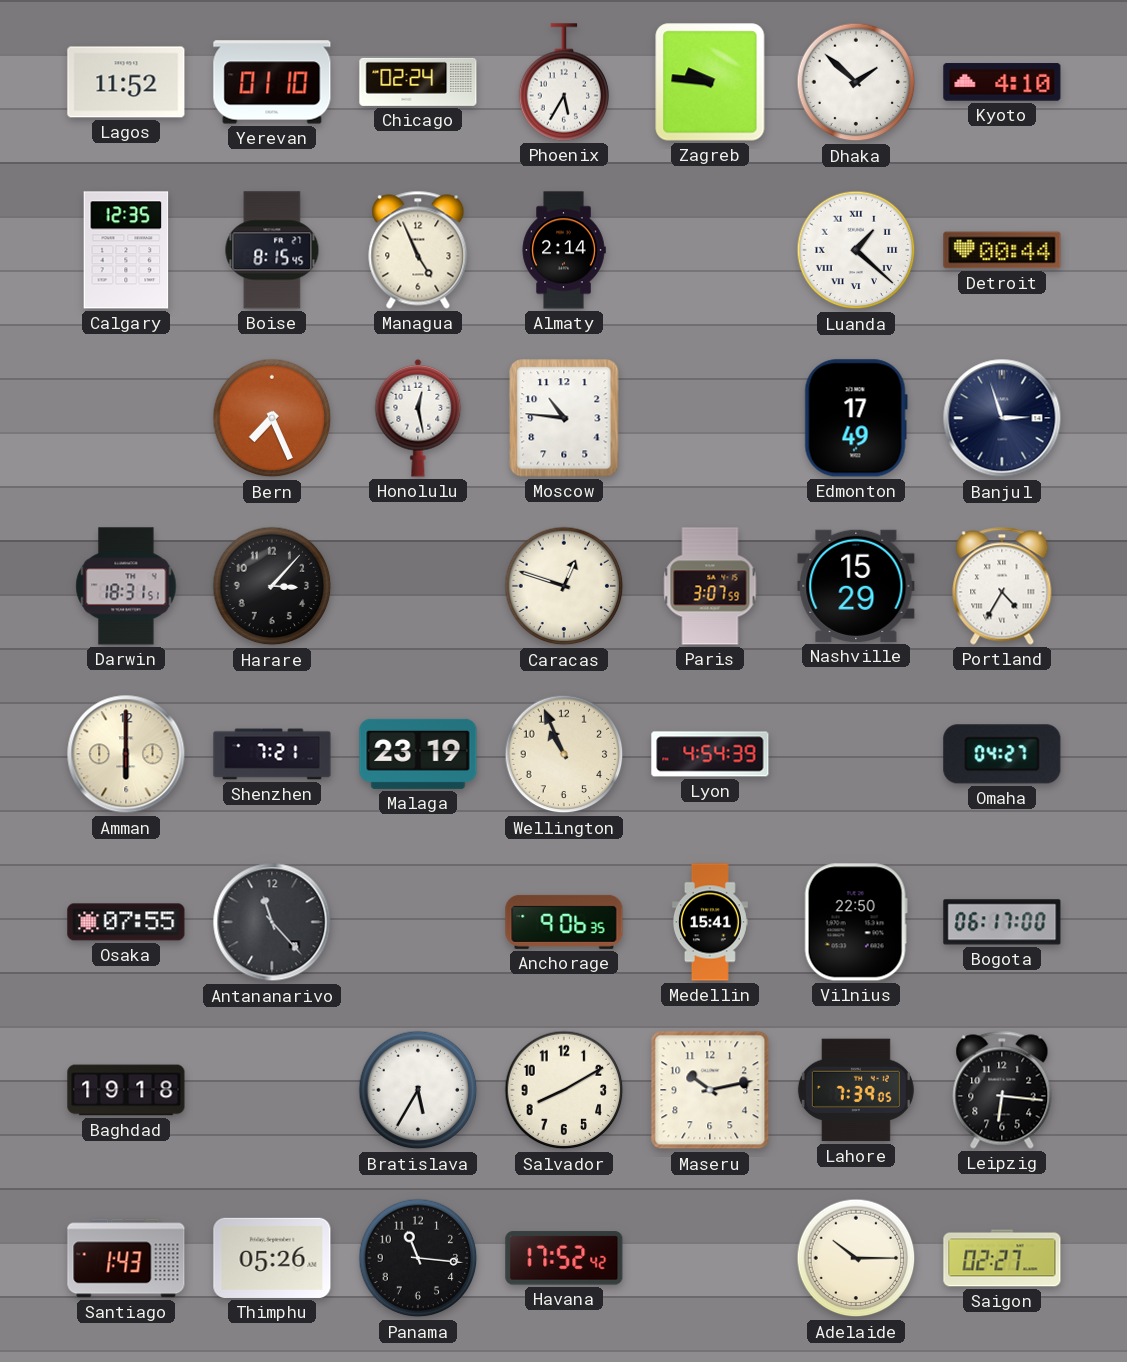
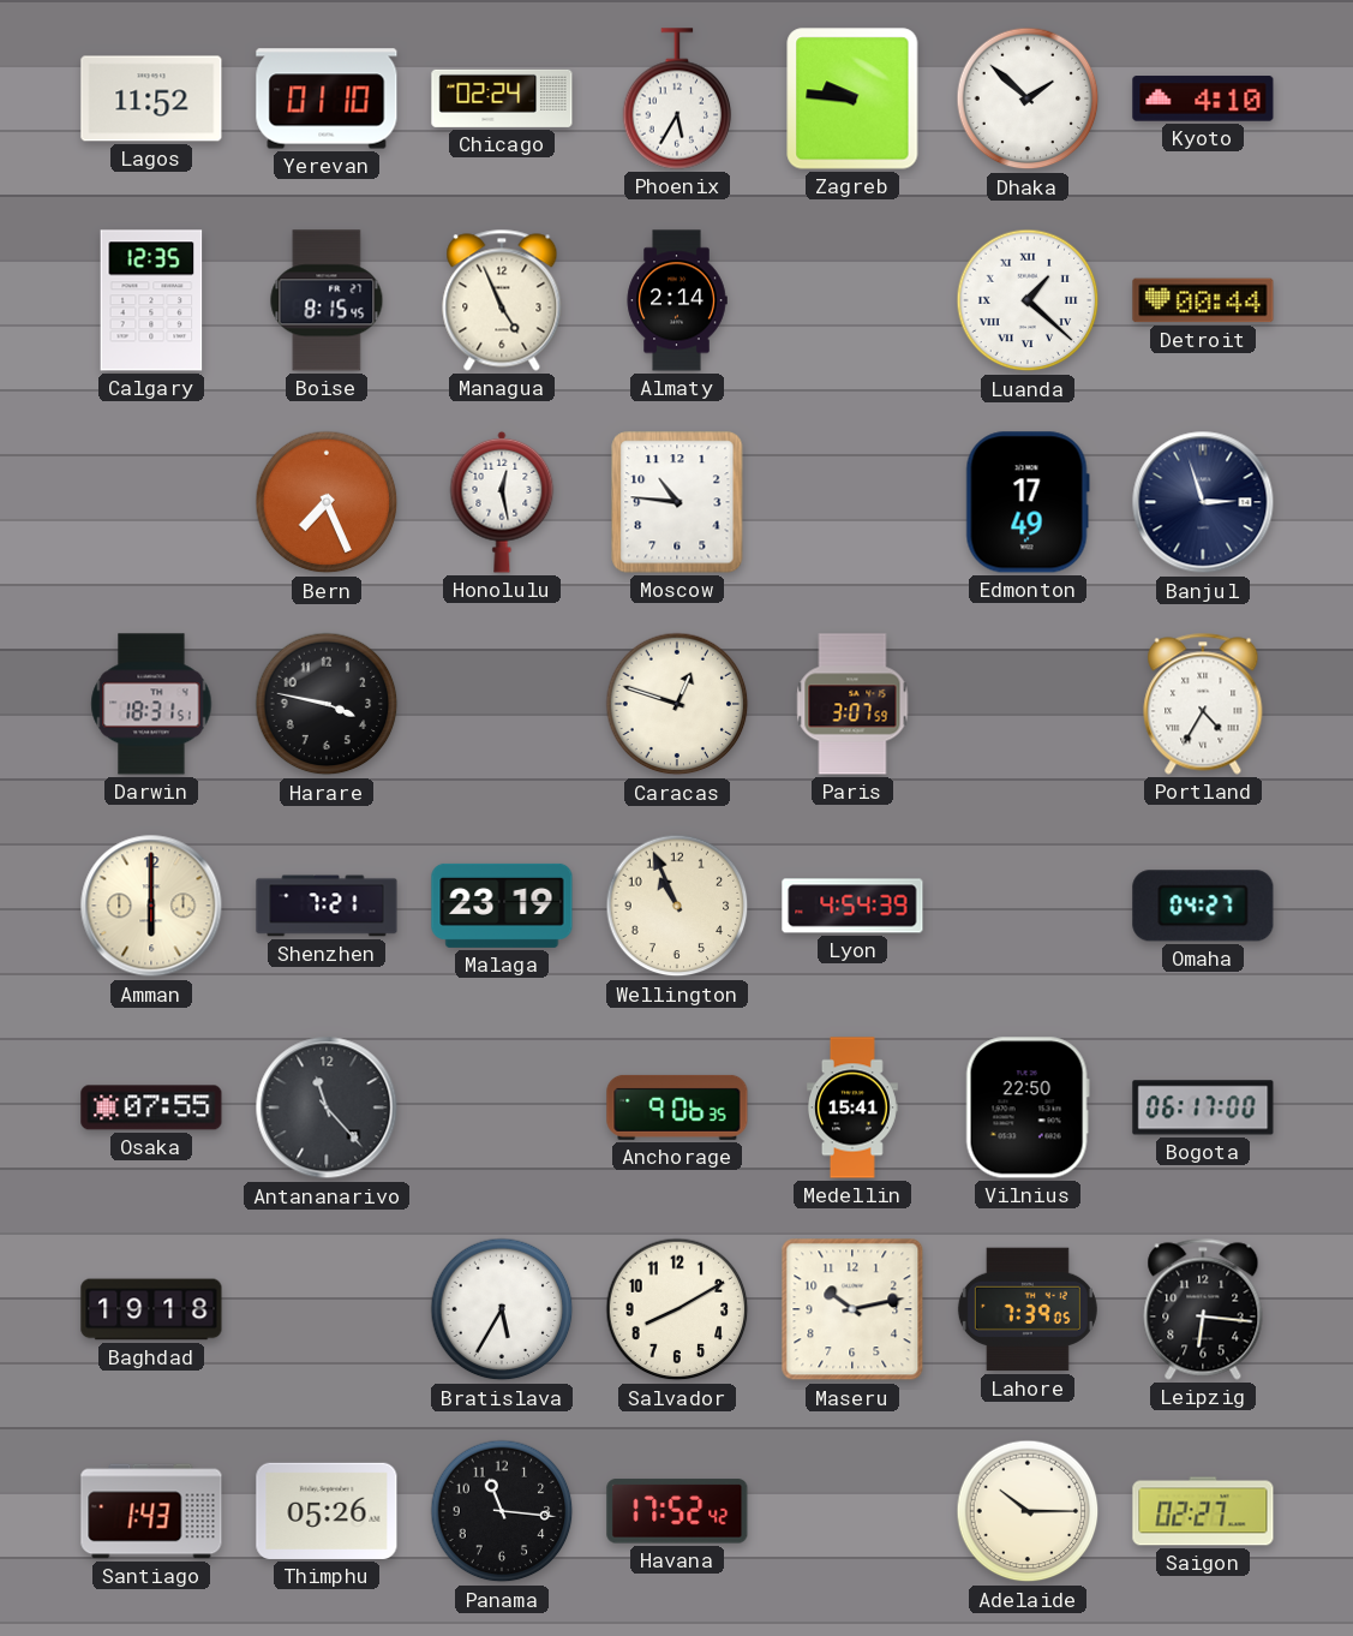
Harare: 3:07 -> 3:47 (327, 704)
Nashville: 15:29 -> none (856, 586)
